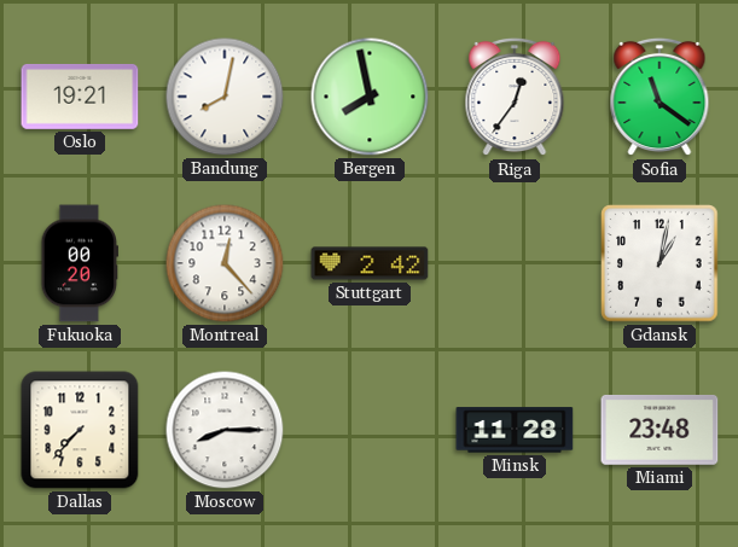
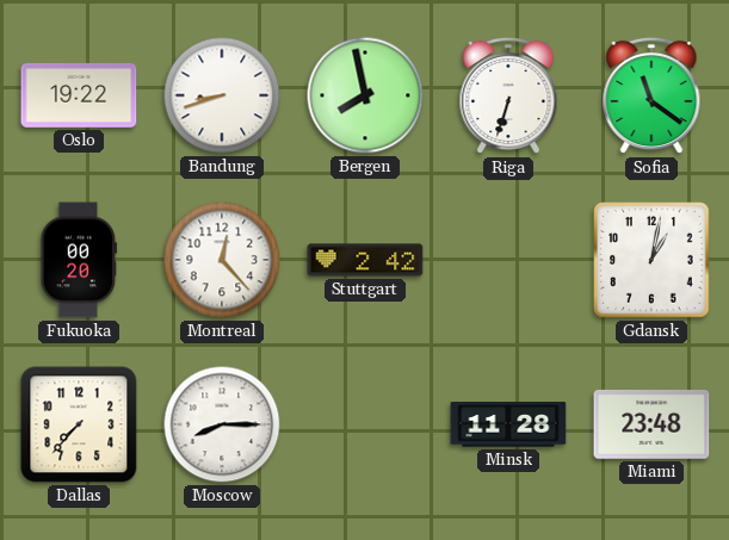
Oslo: 19:21 -> 19:22 (79, 95)
Bandung: 8:02 -> 8:42 (222, 95)
Riga: 12:36 -> 6:33 (508, 95)
